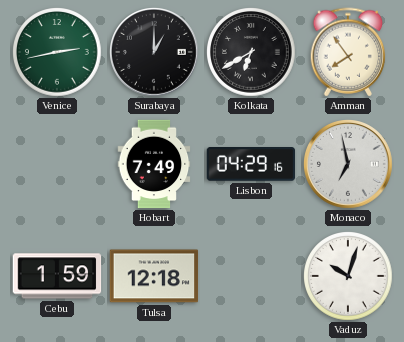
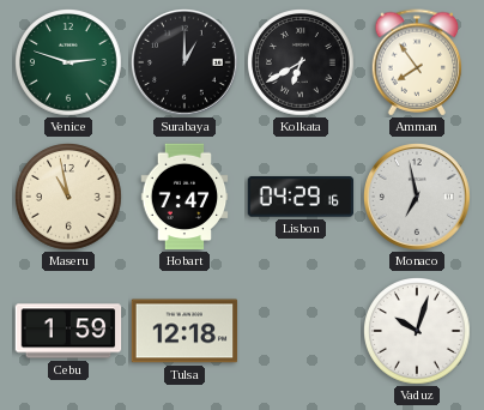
Venice: 2:43 -> 2:48 (69, 64)
Maseru: none -> 10:58 (69, 198)
Hobart: 7:49 -> 7:47 (184, 197)
